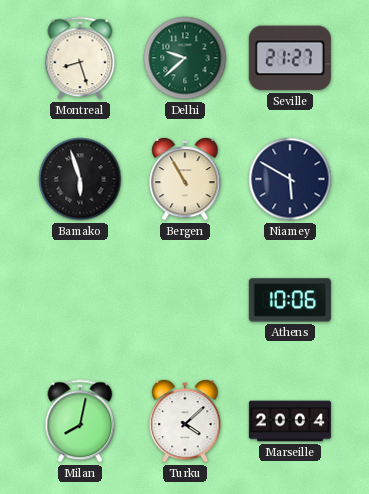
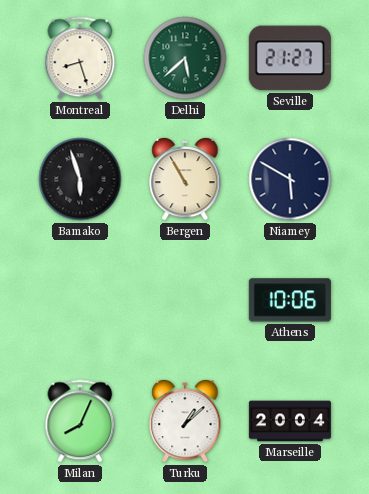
Delhi: 9:38 -> 5:38 (185, 58)
Milan: 8:02 -> 8:04 (80, 421)
Turku: 4:08 -> 1:08 (185, 421)
